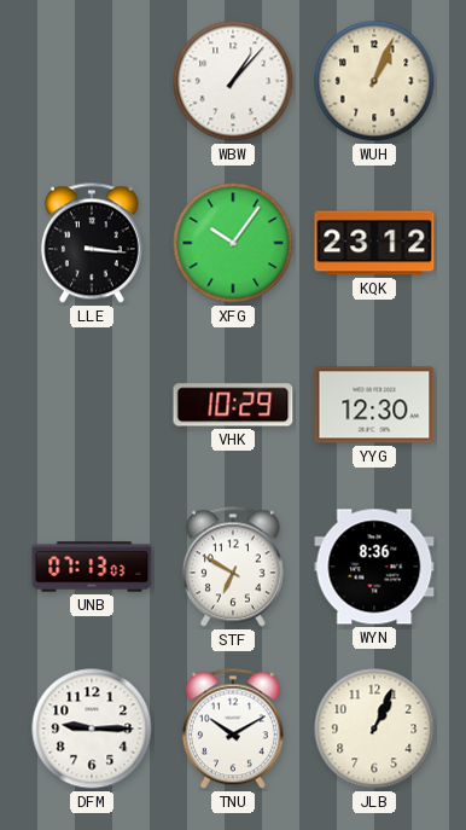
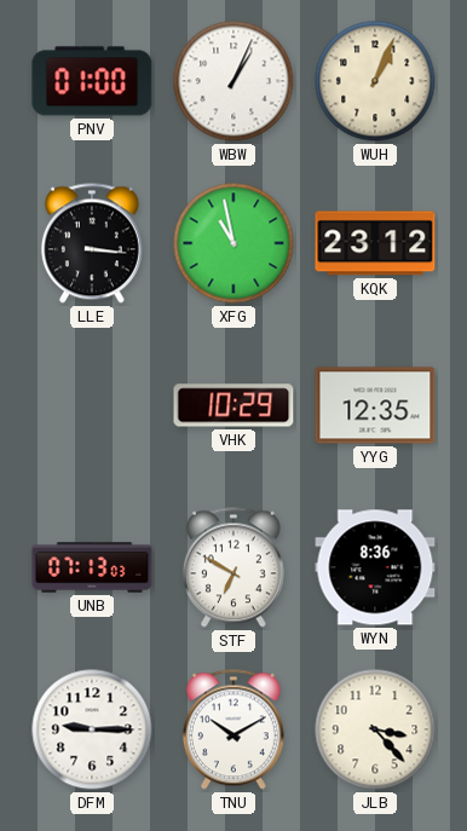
PNV: none -> 01:00 (92, 81)
WBW: 1:07 -> 1:04 (234, 81)
XFG: 10:06 -> 10:58 (234, 243)
YYG: 12:30 -> 12:35 (375, 405)
JLB: 1:04 -> 3:23 (375, 729)
